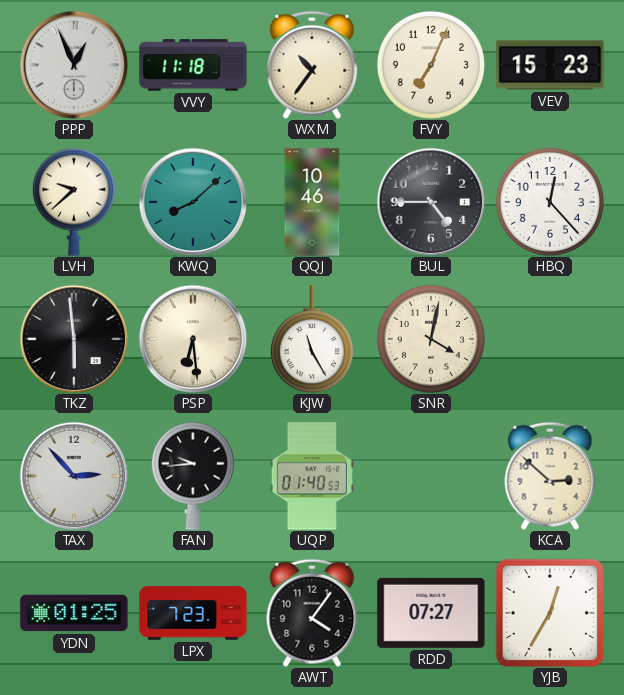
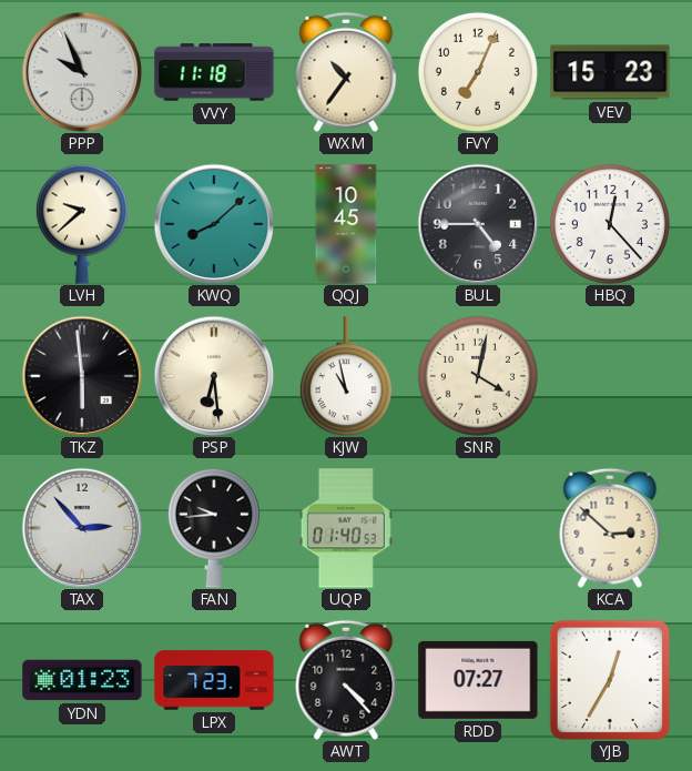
PPP: 12:56 -> 9:56 (82, 72)
QQJ: 10:46 -> 10:45 (346, 224)
KJW: 11:25 -> 10:58 (346, 376)
YDN: 01:25 -> 01:23 (82, 680)
AWT: 4:06 -> 4:23 (346, 680)
